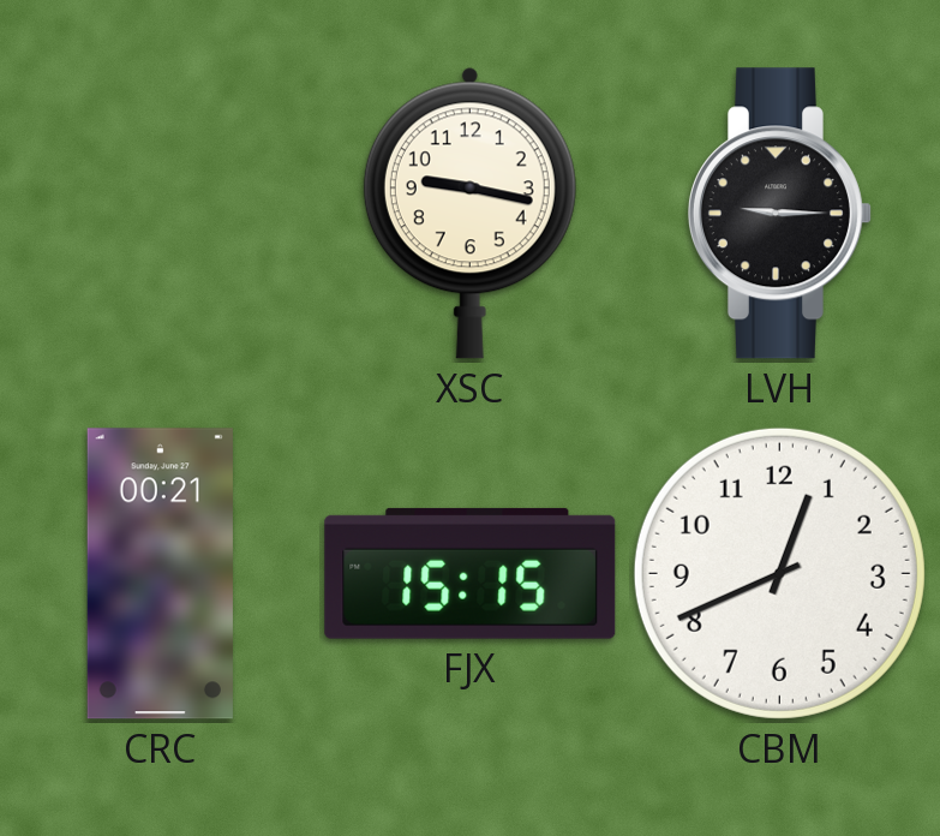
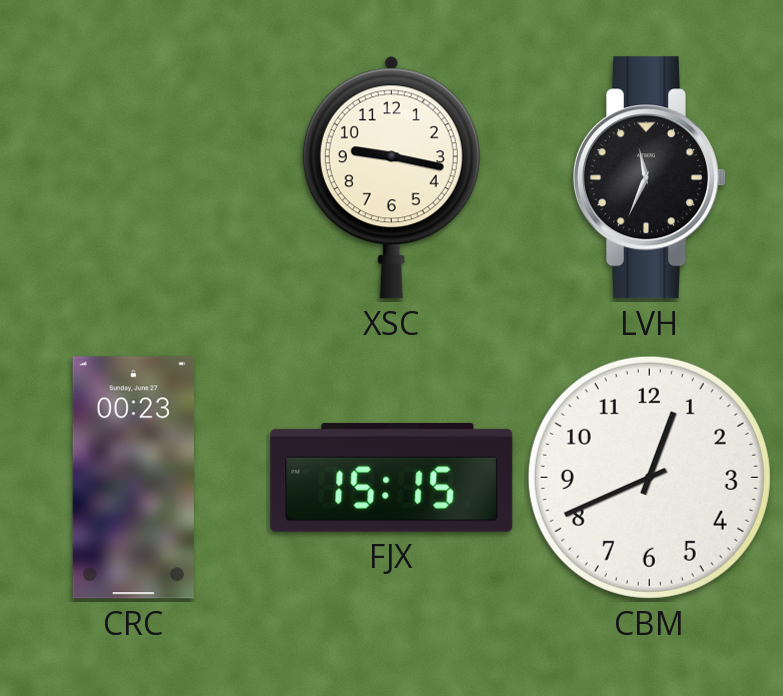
LVH: 9:15 -> 11:34 (649, 178)
CRC: 00:21 -> 00:23 (133, 478)
